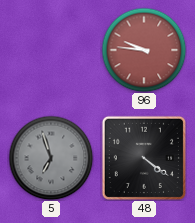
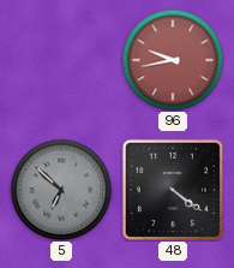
96: 9:46 -> 9:43 (173, 60)
5: 6:57 -> 6:52 (61, 190)
